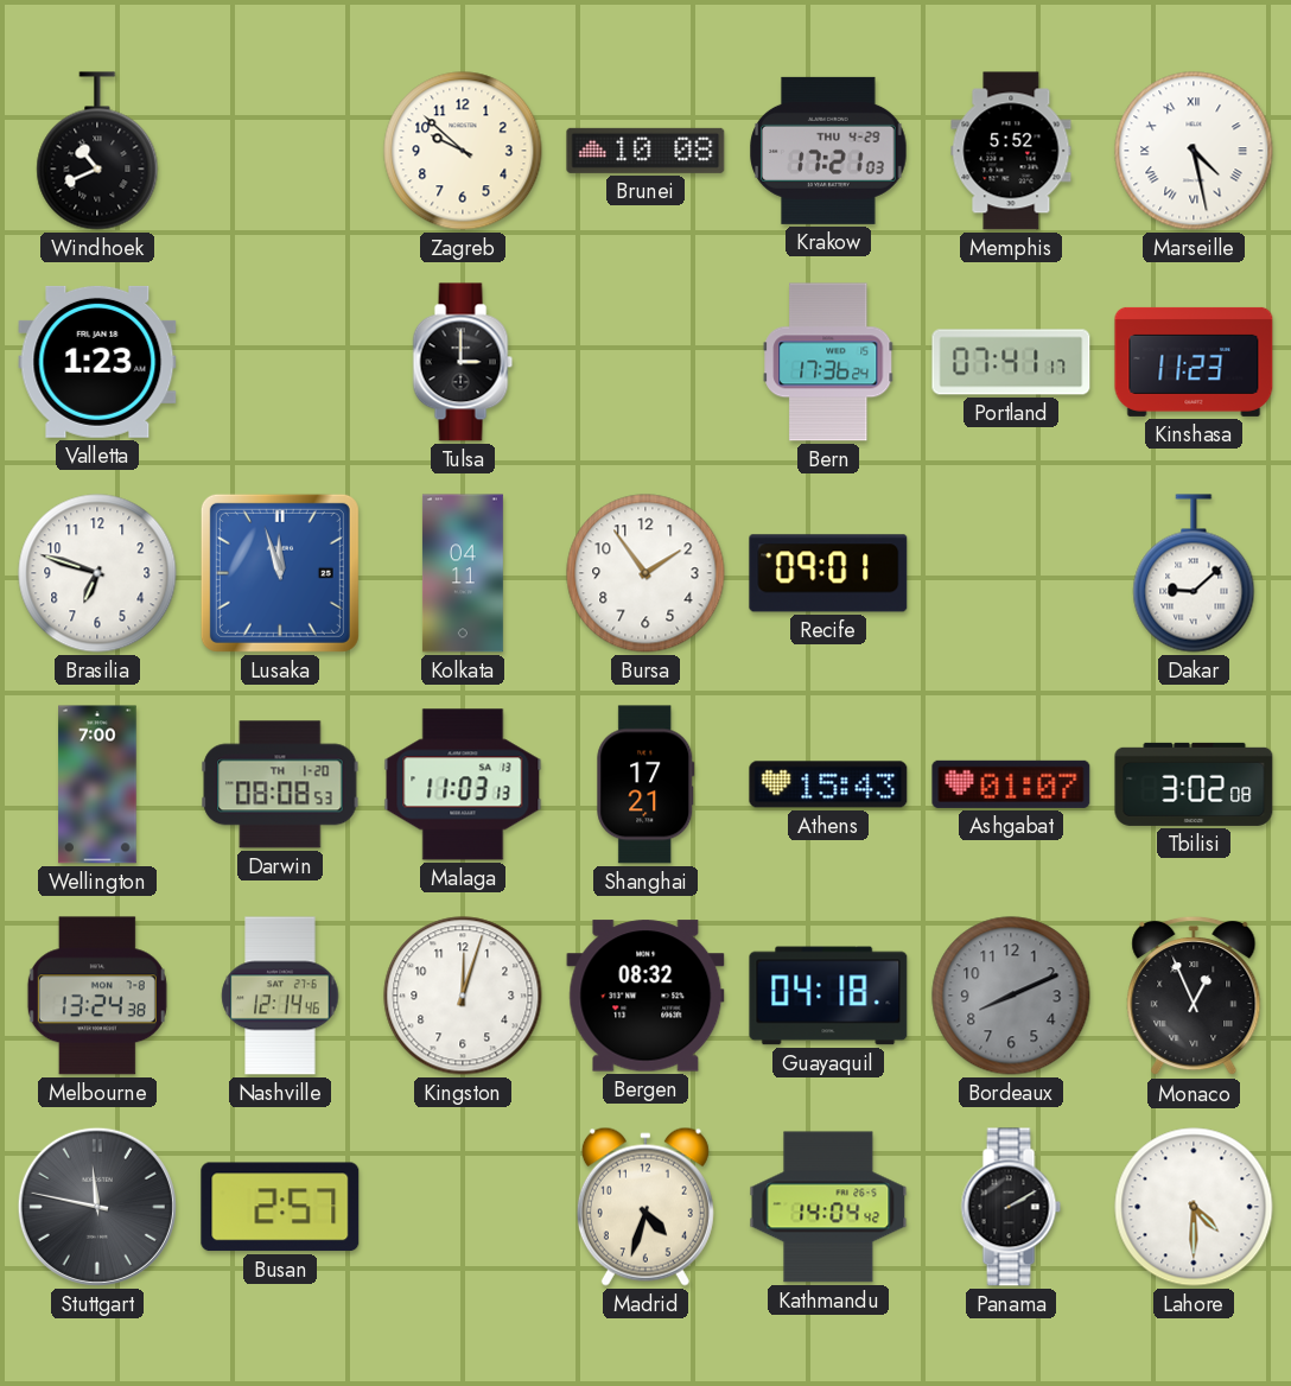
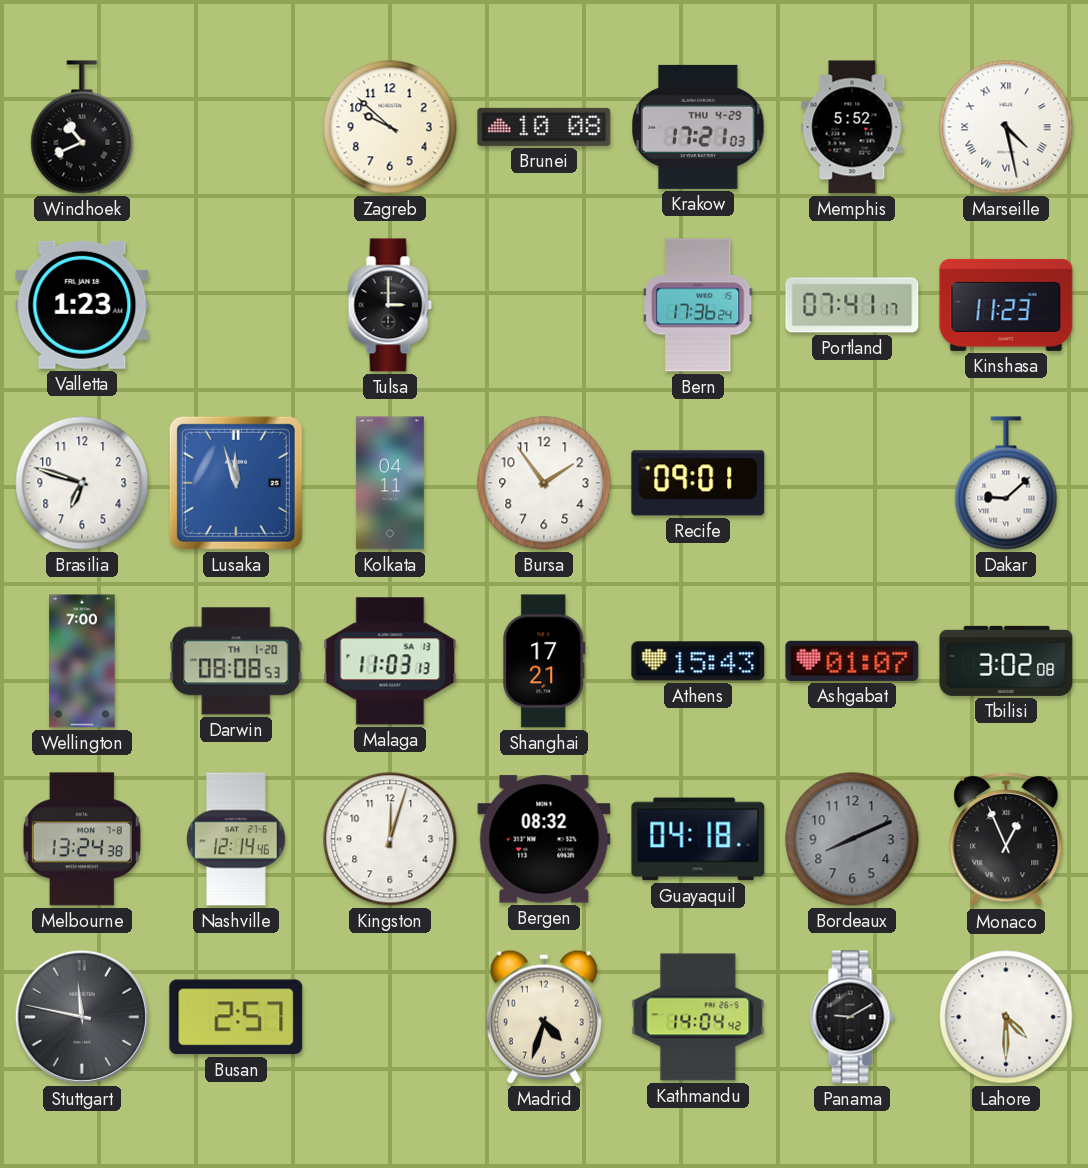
Panama: 2:10 -> 9:10 (852, 1017)
